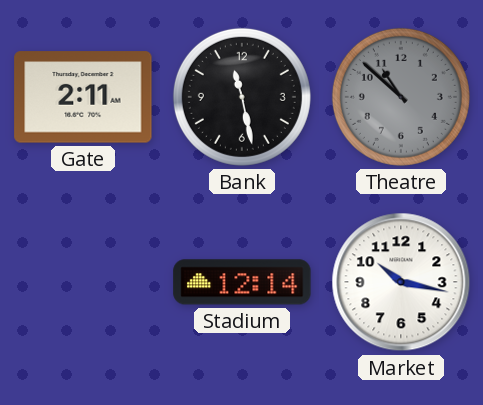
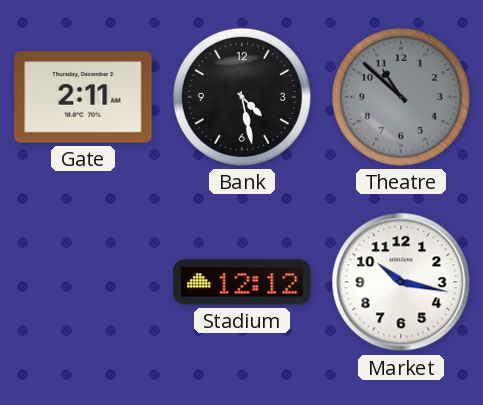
Bank: 11:28 -> 4:28 (242, 97)
Stadium: 12:14 -> 12:12 (242, 282)
